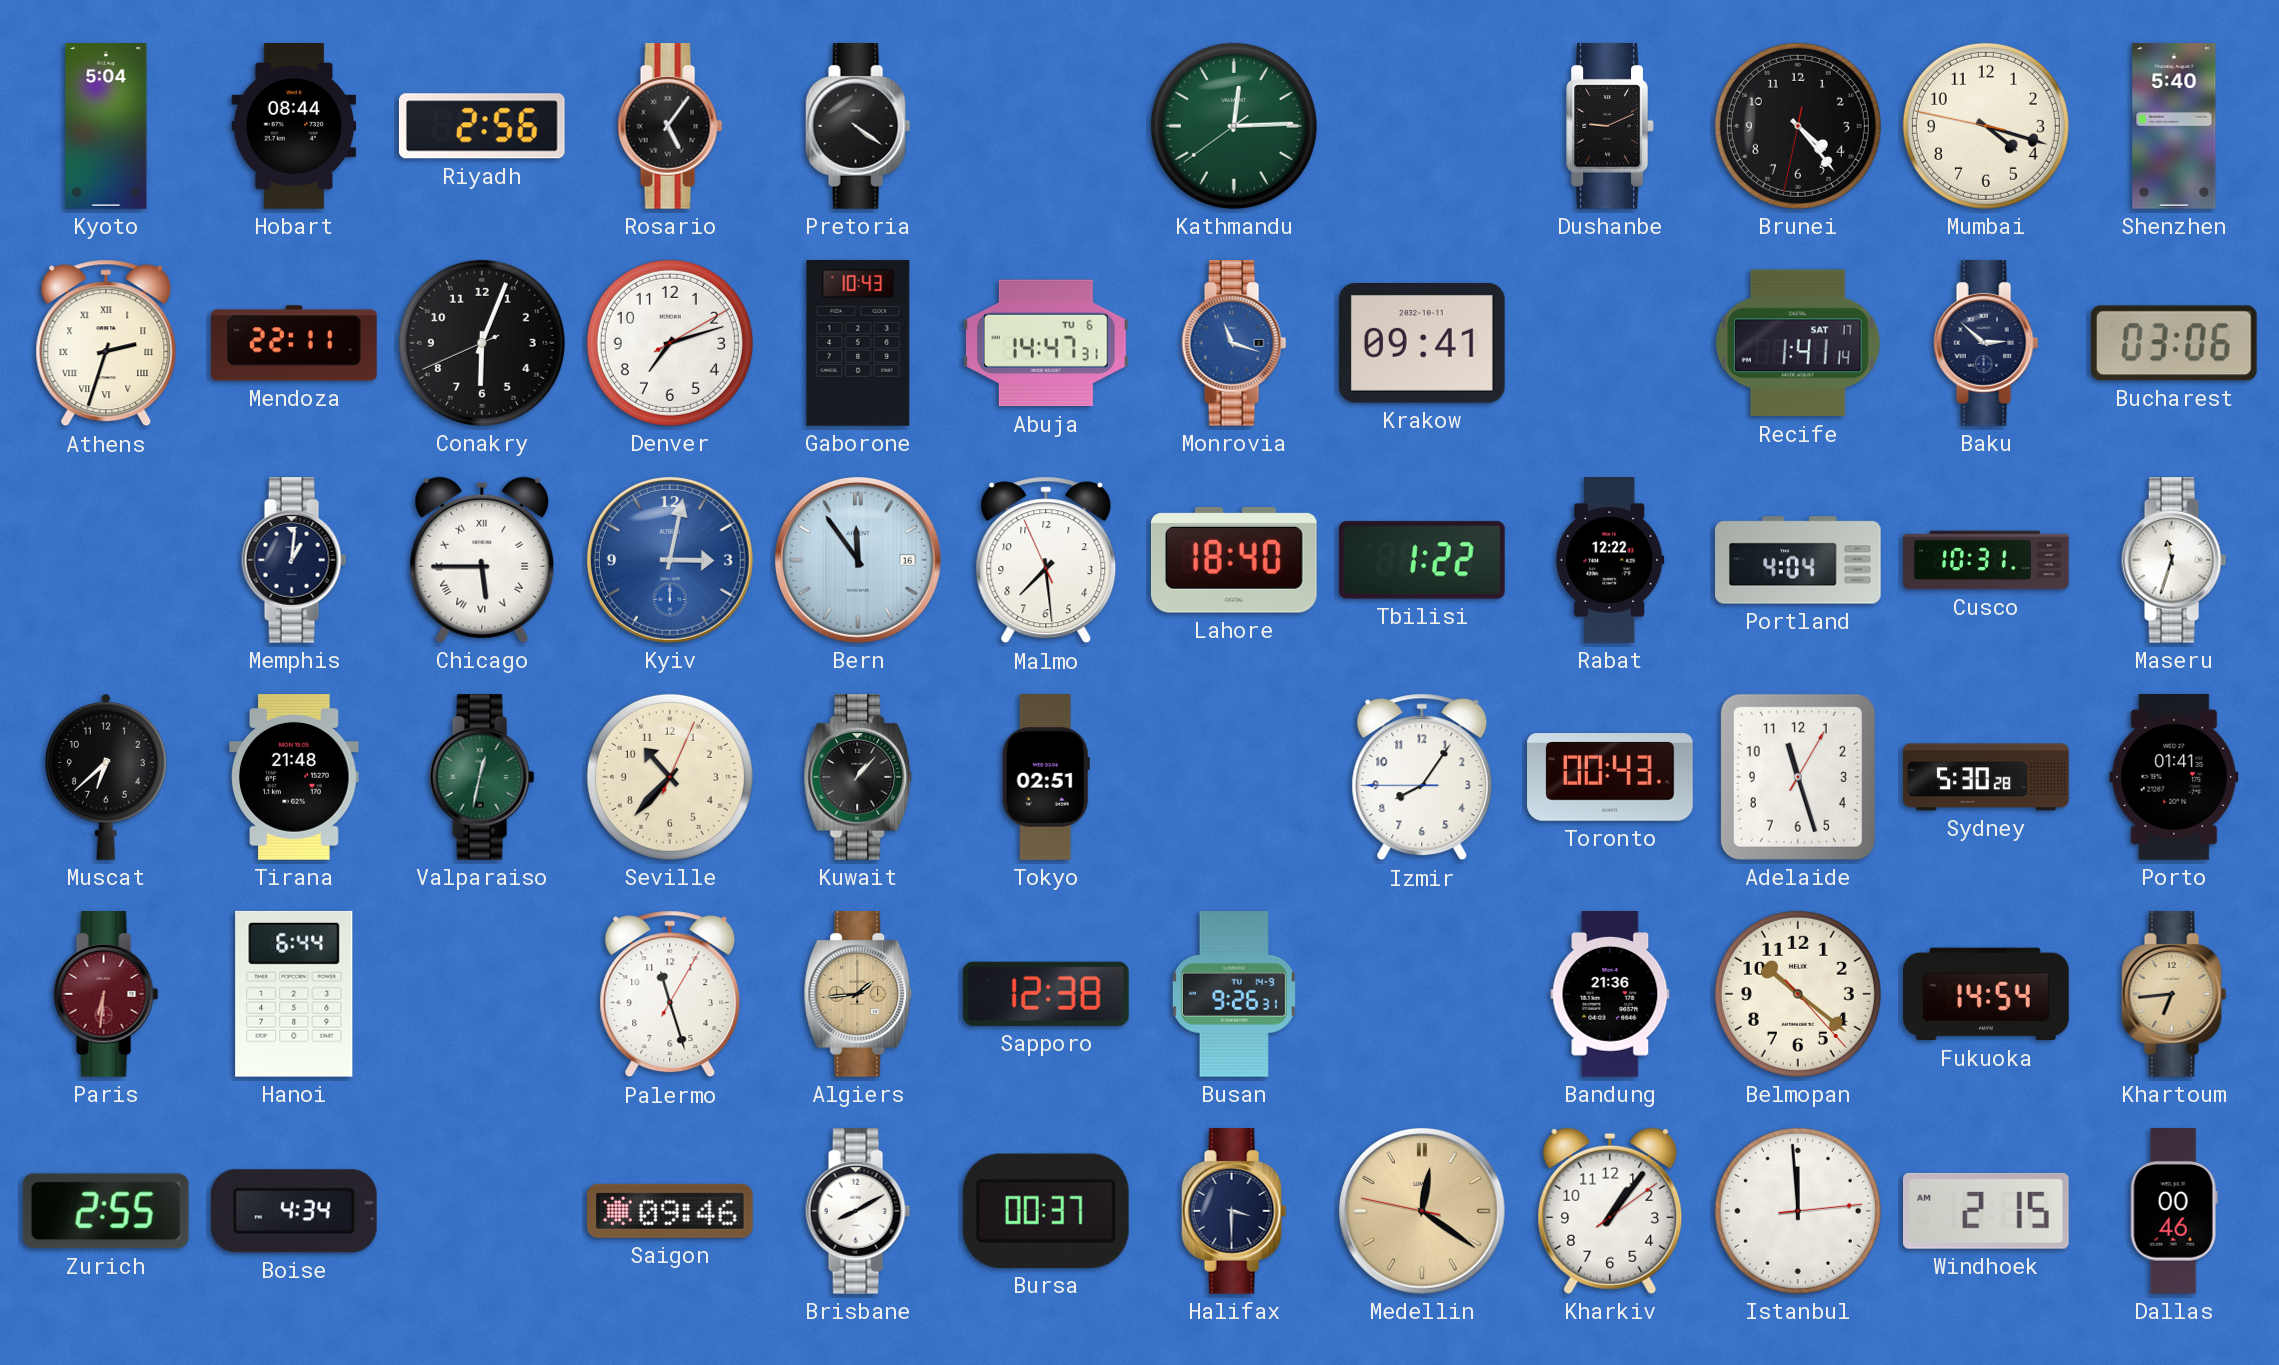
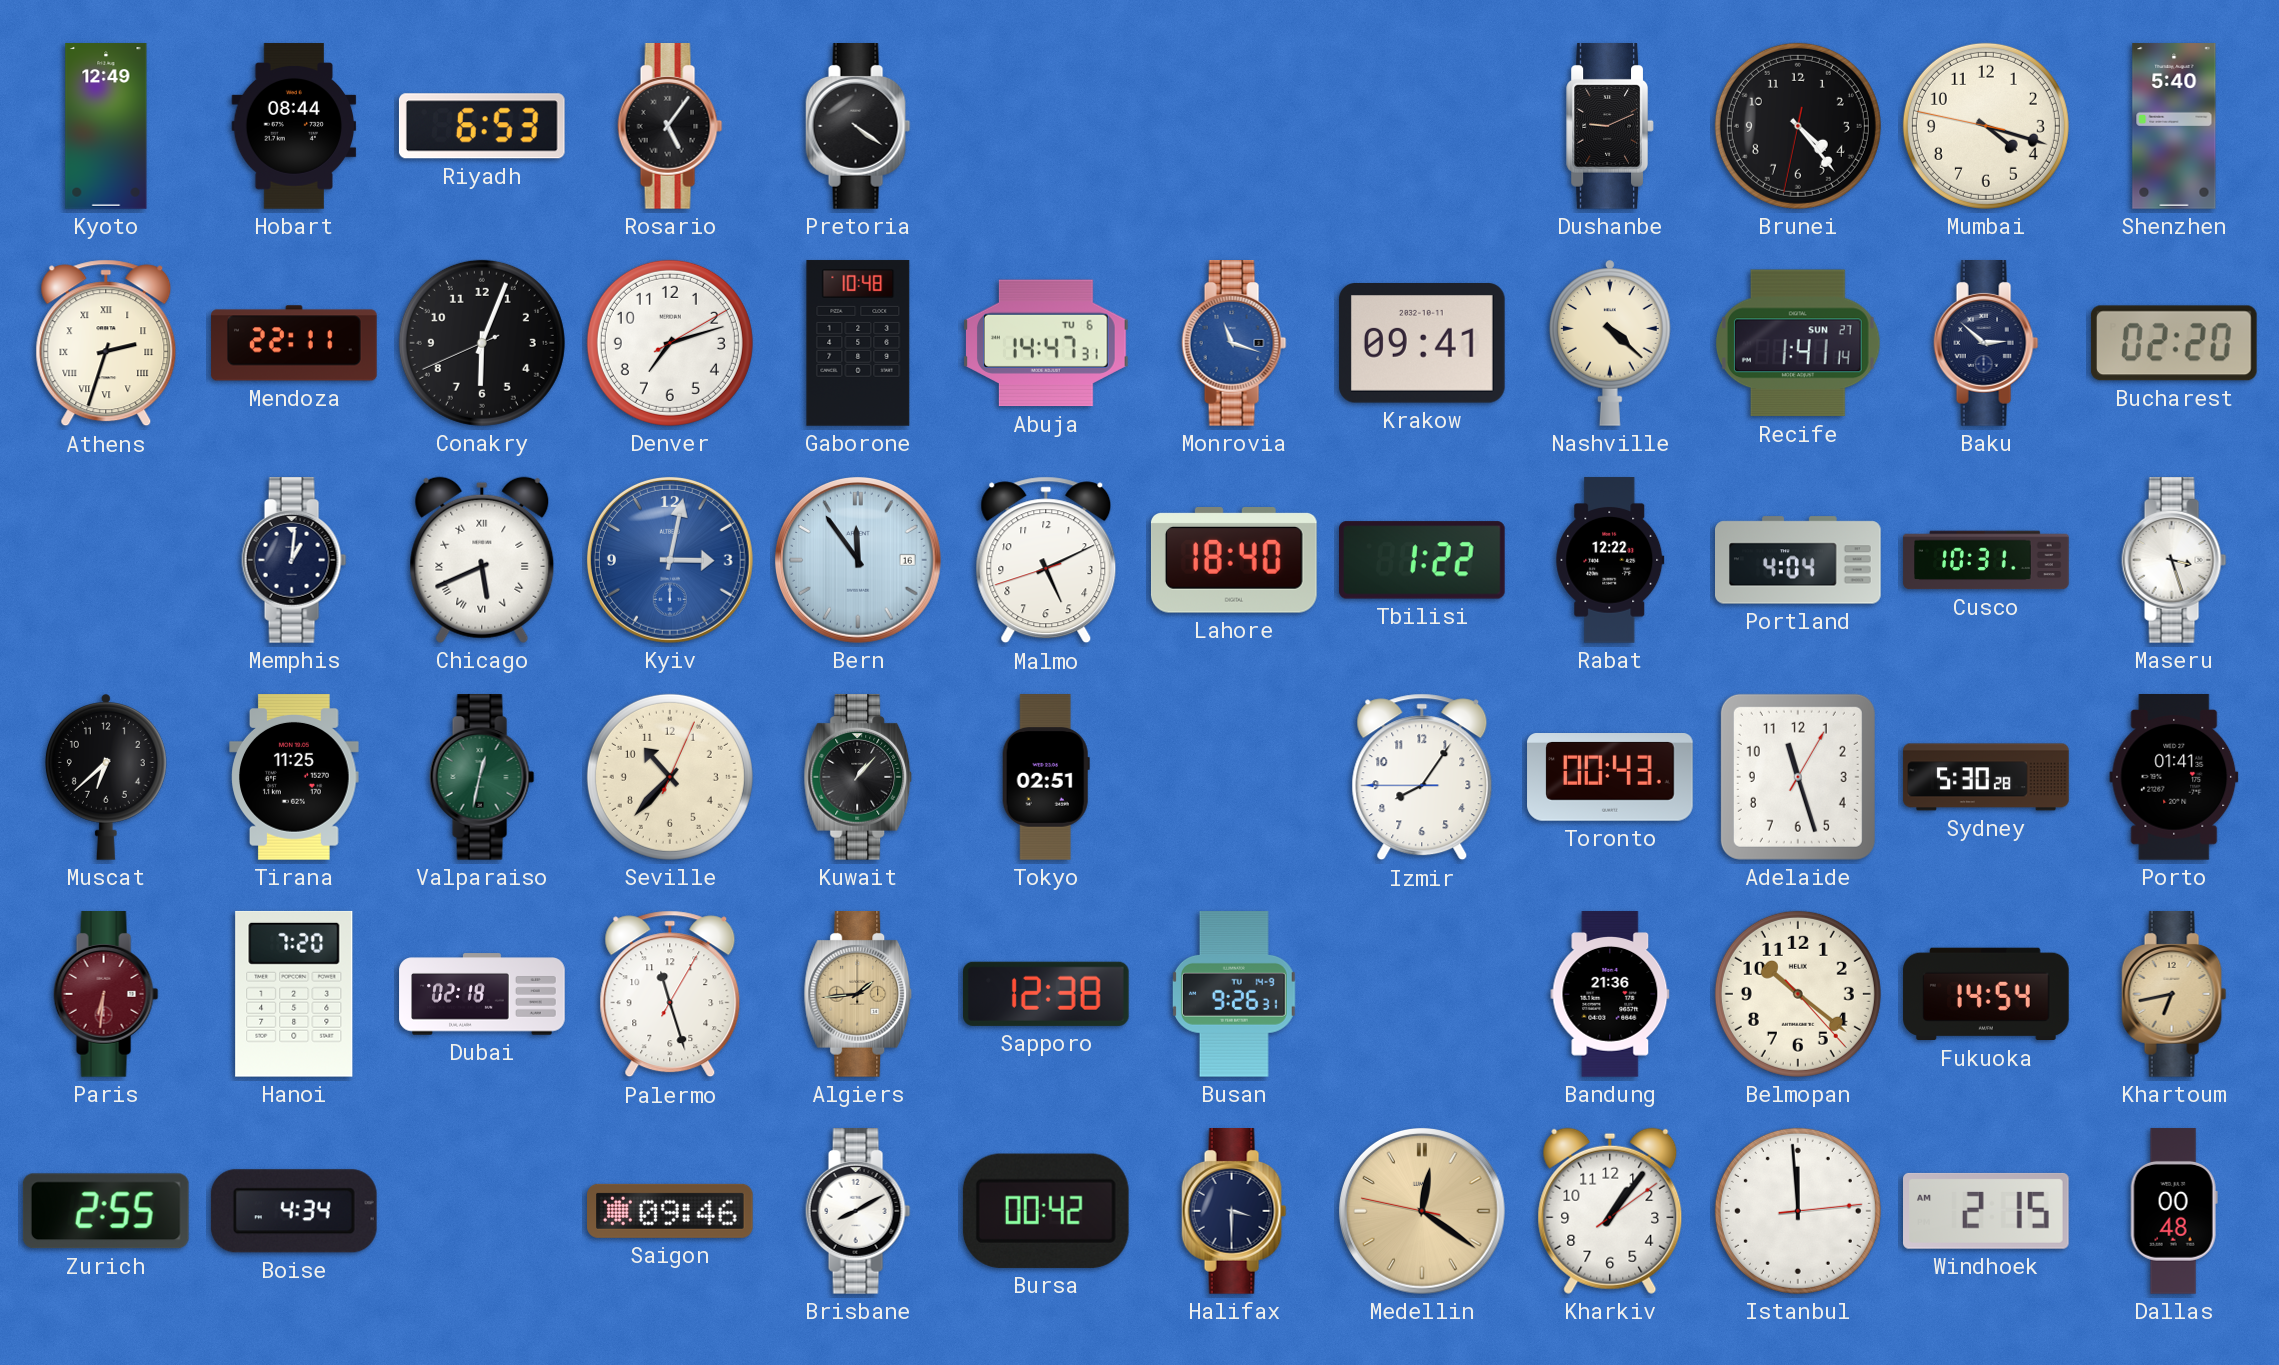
Kyoto: 5:04 -> 12:49 (106, 126)
Riyadh: 2:56 -> 6:53 (482, 126)
Kathmandu: 12:14 -> none (1234, 126)
Gaborone: 10:43 -> 10:48 (858, 343)
Nashville: none -> 4:22 (1610, 343)
Recife date: SAT 17 -> SUN 27 (1798, 343)
Bucharest: 03:06 -> 02:20 (2174, 343)
Chicago: 5:45 -> 5:41 (482, 560)
Malmo: 7:28 -> 5:10 (1046, 560)
Maseru: 11:33 -> 3:27 (2174, 561)
Tirana: 21:48 -> 11:25 (294, 778)
Hanoi: 6:44 -> 7:20 (294, 994)
Dubai: none -> 02:18 (482, 994)
Khartoum: 6:44 -> 6:43 (2174, 995)
Bursa: 00:37 -> 00:42 (1046, 1211)
Dallas: 00:46 -> 00:48 (2174, 1211)
